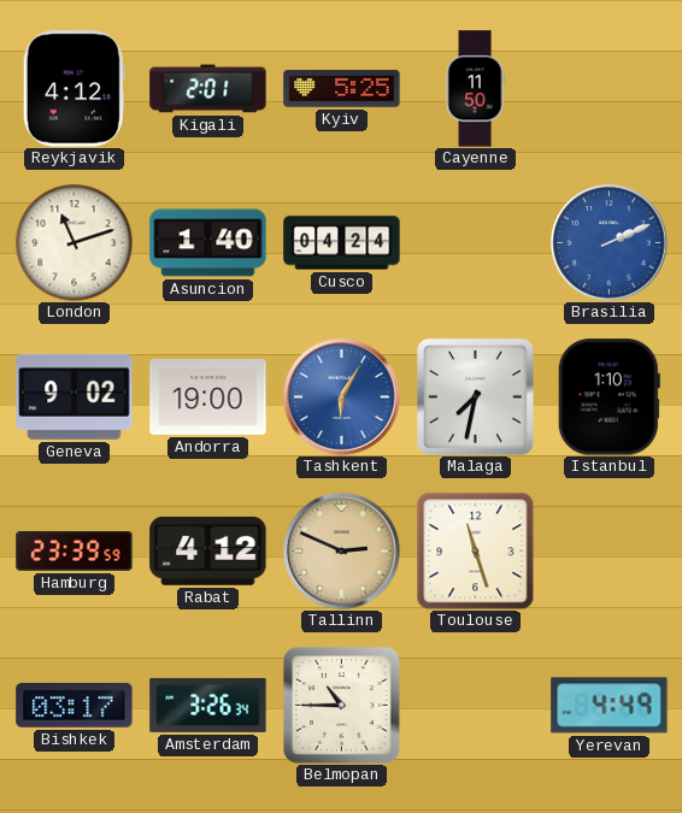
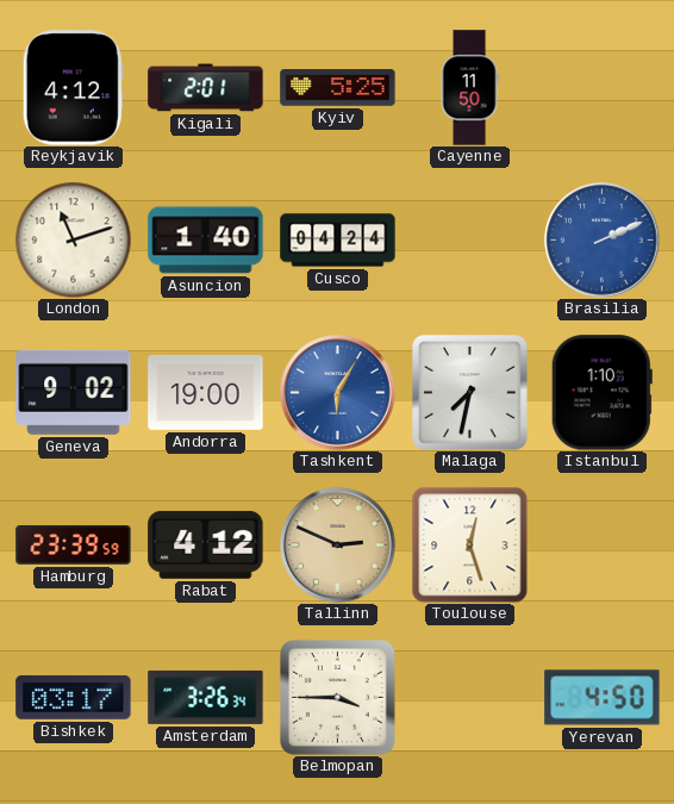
Toulouse: 11:27 -> 12:27 (469, 544)
Belmopan: 10:45 -> 3:45 (338, 698)
Yerevan: 4:49 -> 4:50 (603, 698)
